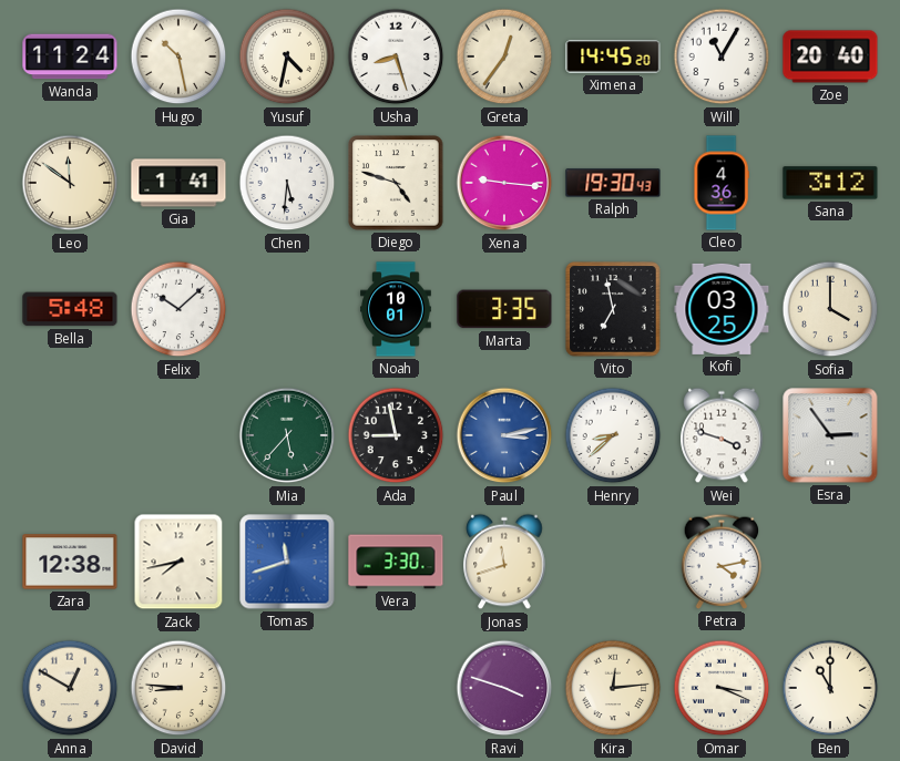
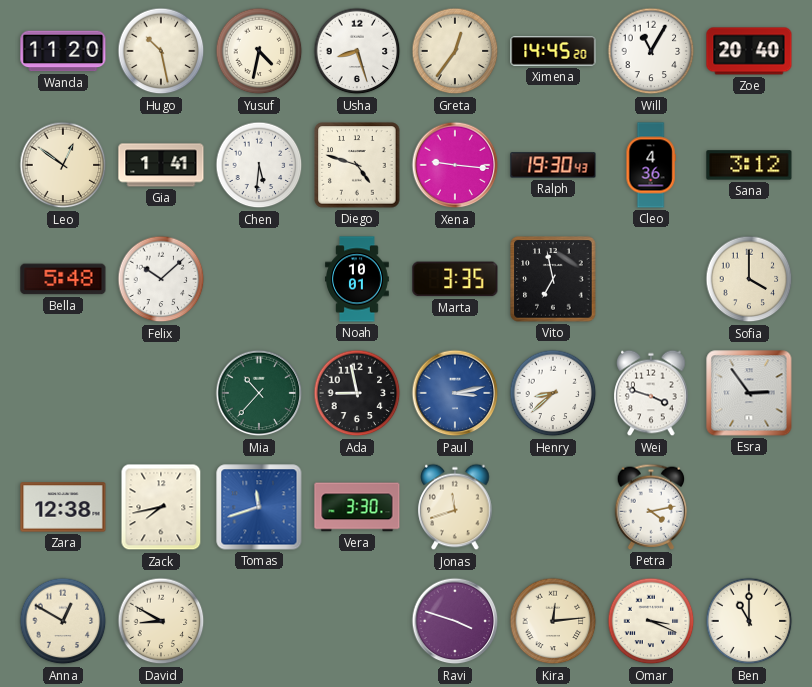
Wanda: 11:24 -> 11:20 (63, 51)
Leo: 11:51 -> 12:51 (63, 165)
Kofi: 03:25 -> none (722, 309)
Mia: 5:37 -> 10:37 (259, 393)
David: 8:46 -> 8:50 (161, 621)
